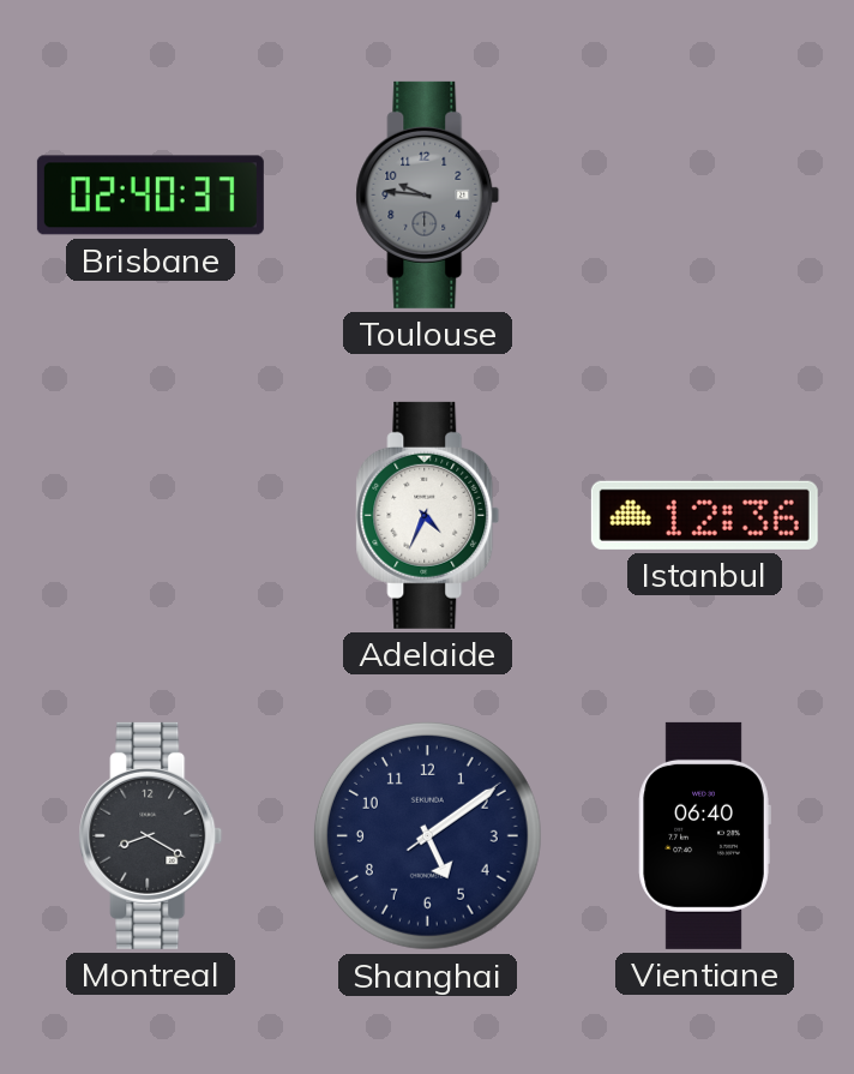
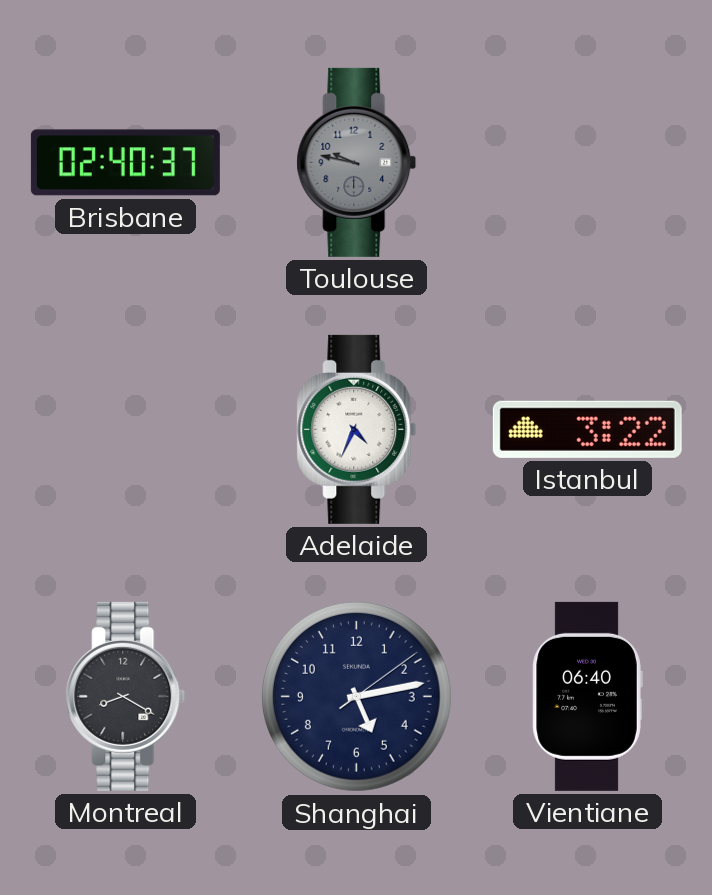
Toulouse: 9:46 -> 9:47 (357, 162)
Istanbul: 12:36 -> 3:22 (587, 429)
Shanghai: 5:09 -> 5:13 (356, 696)
